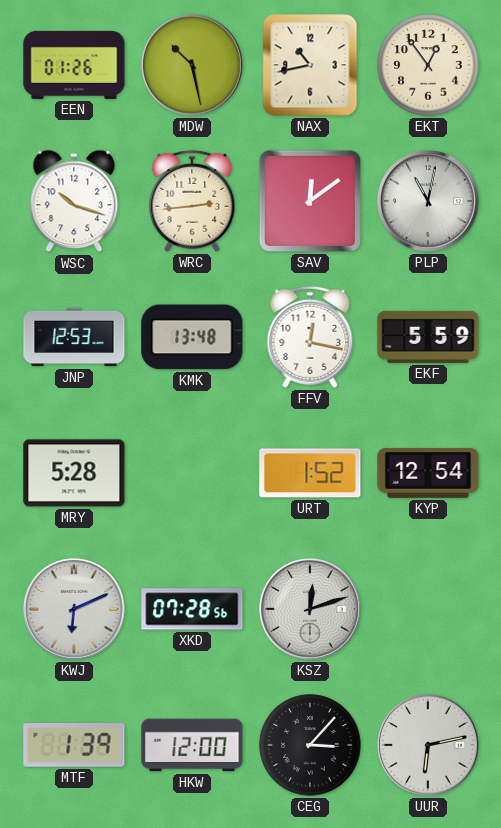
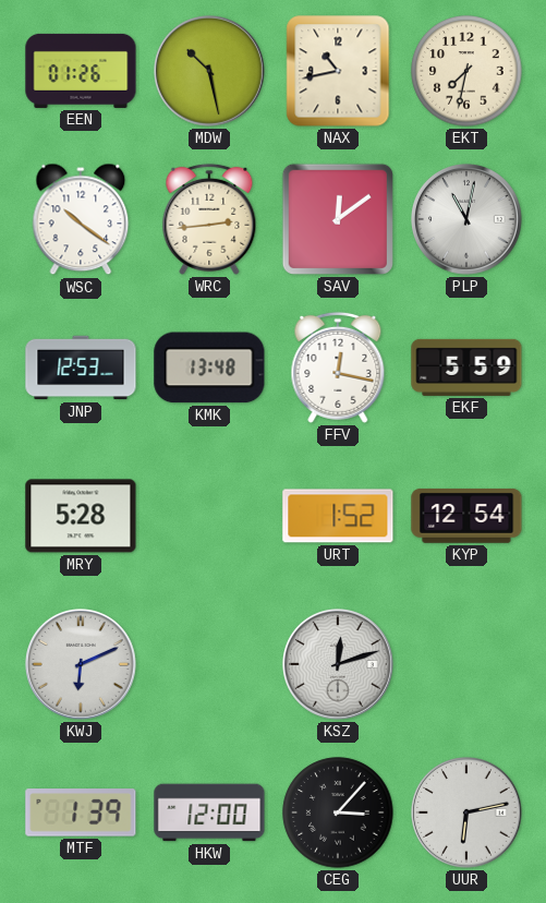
EKT: 12:54 -> 7:32 (466, 71)
WSC: 10:18 -> 10:21 (81, 219)
XKD: 07:28 -> none (192, 609)
